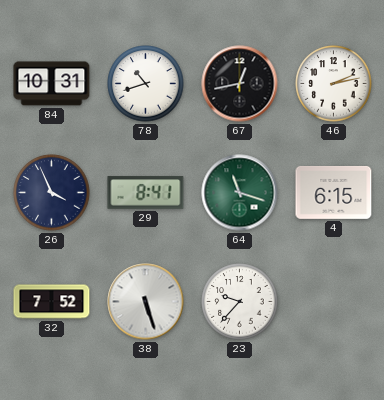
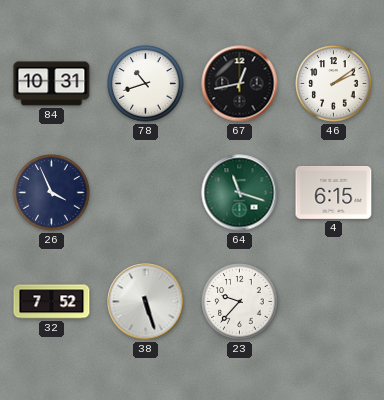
46: 2:13 -> 2:09 (334, 84)
29: 8:41 -> none (146, 193)
